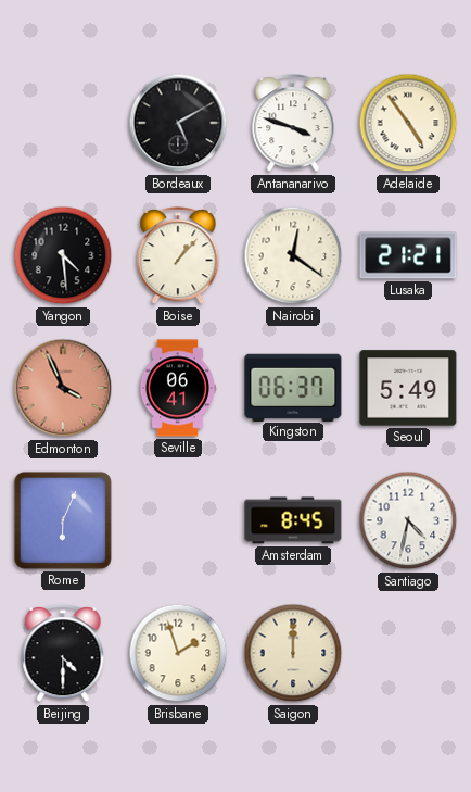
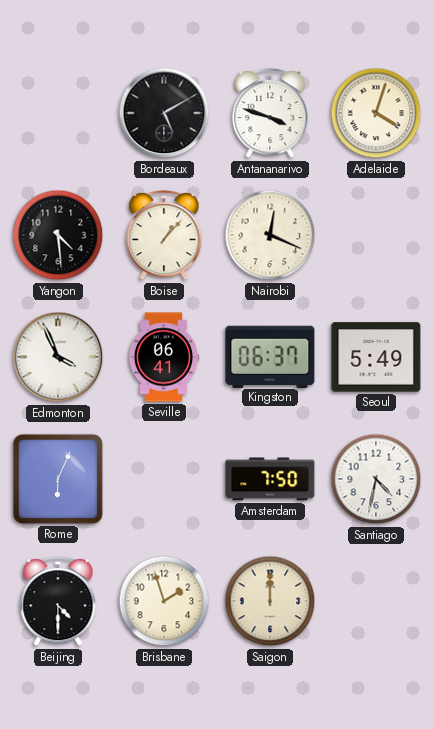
Adelaide: 4:54 -> 4:03 (376, 113)
Nairobi: 12:21 -> 12:19 (270, 235)
Lusaka: 21:21 -> none (408, 255)
Edmonton dial: salmon -> white (58, 357)
Amsterdam: 8:45 -> 7:50 (270, 479)
